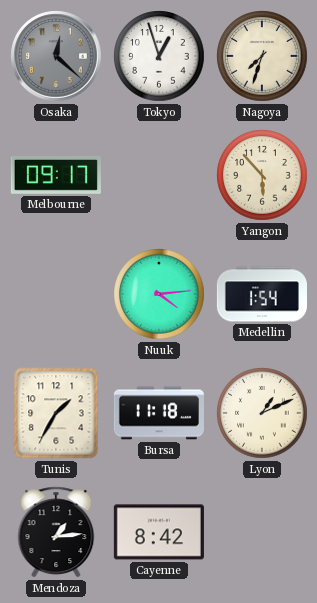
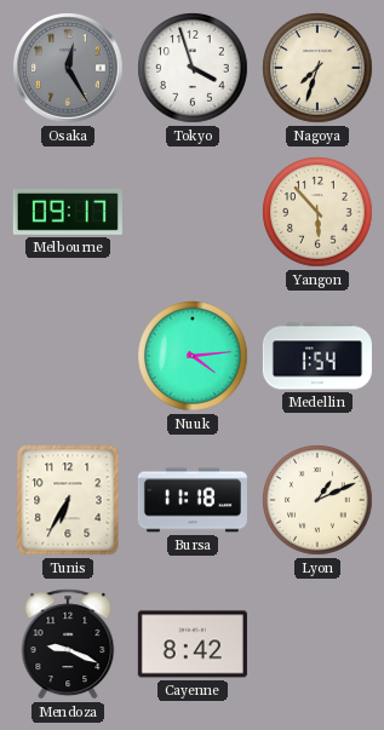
Osaka: 12:22 -> 12:25 (68, 68)
Tokyo: 12:57 -> 3:57 (193, 68)
Tunis: 1:35 -> 6:35 (68, 500)
Mendoza: 1:14 -> 9:19 (68, 644)
